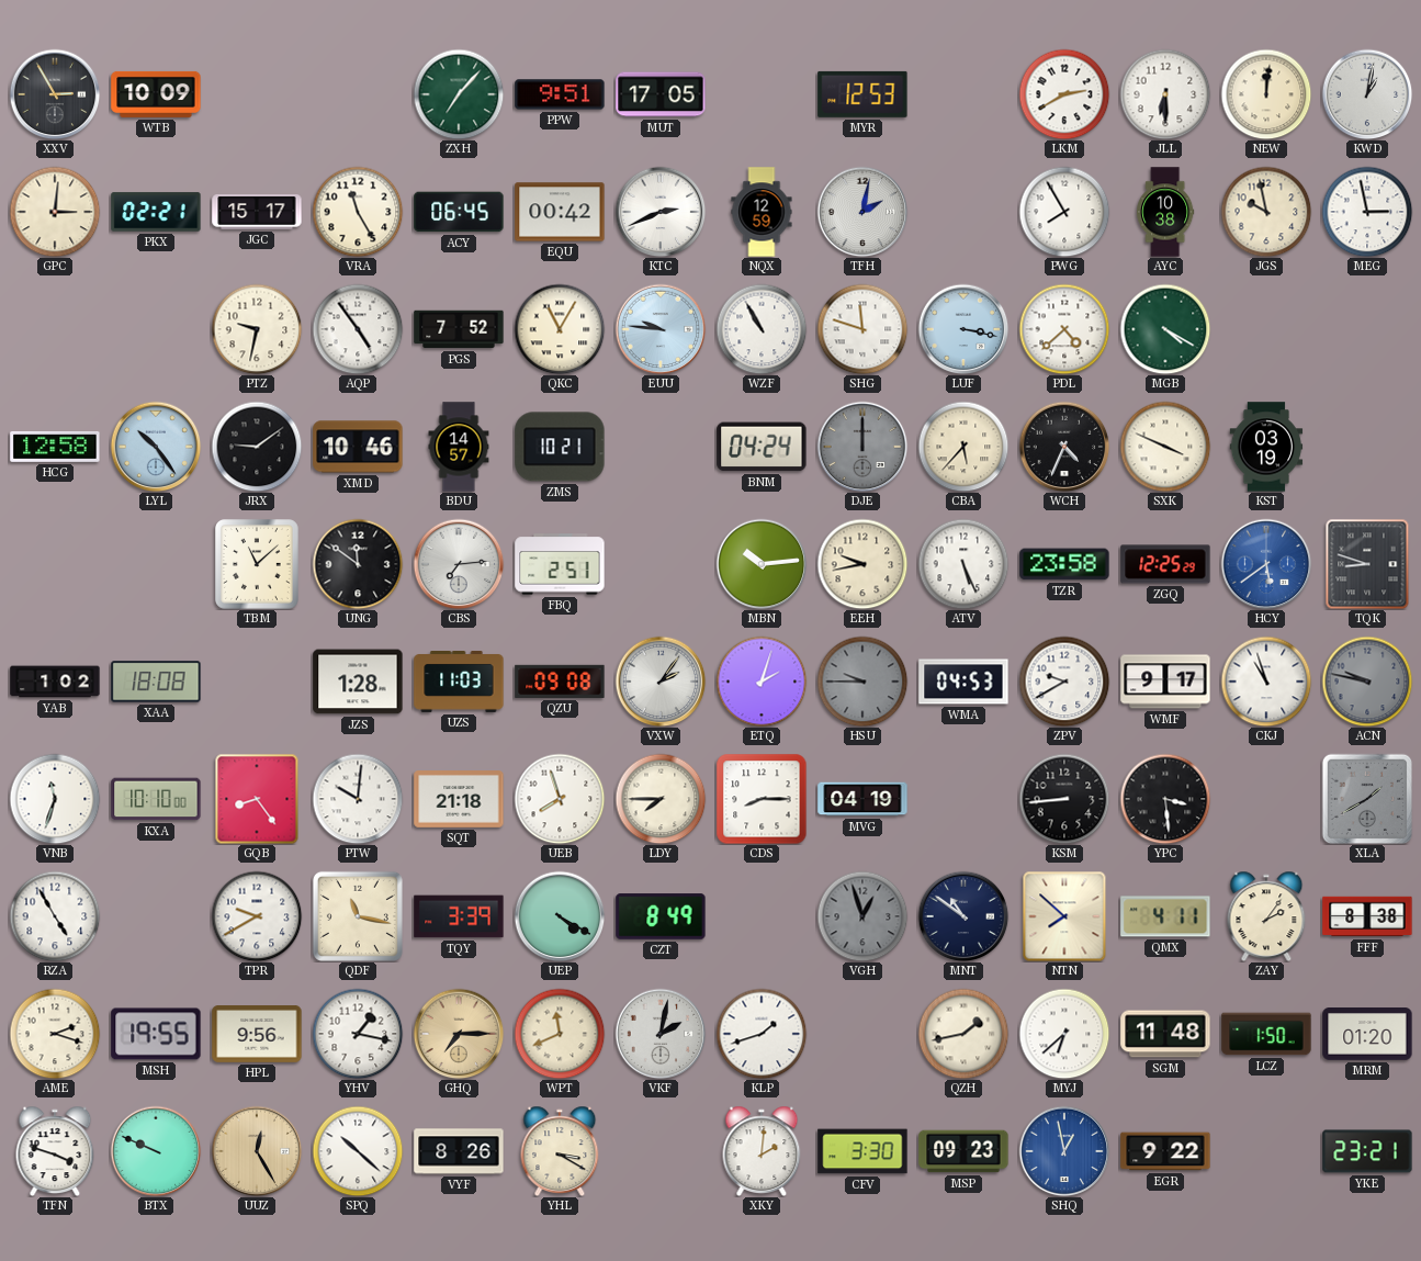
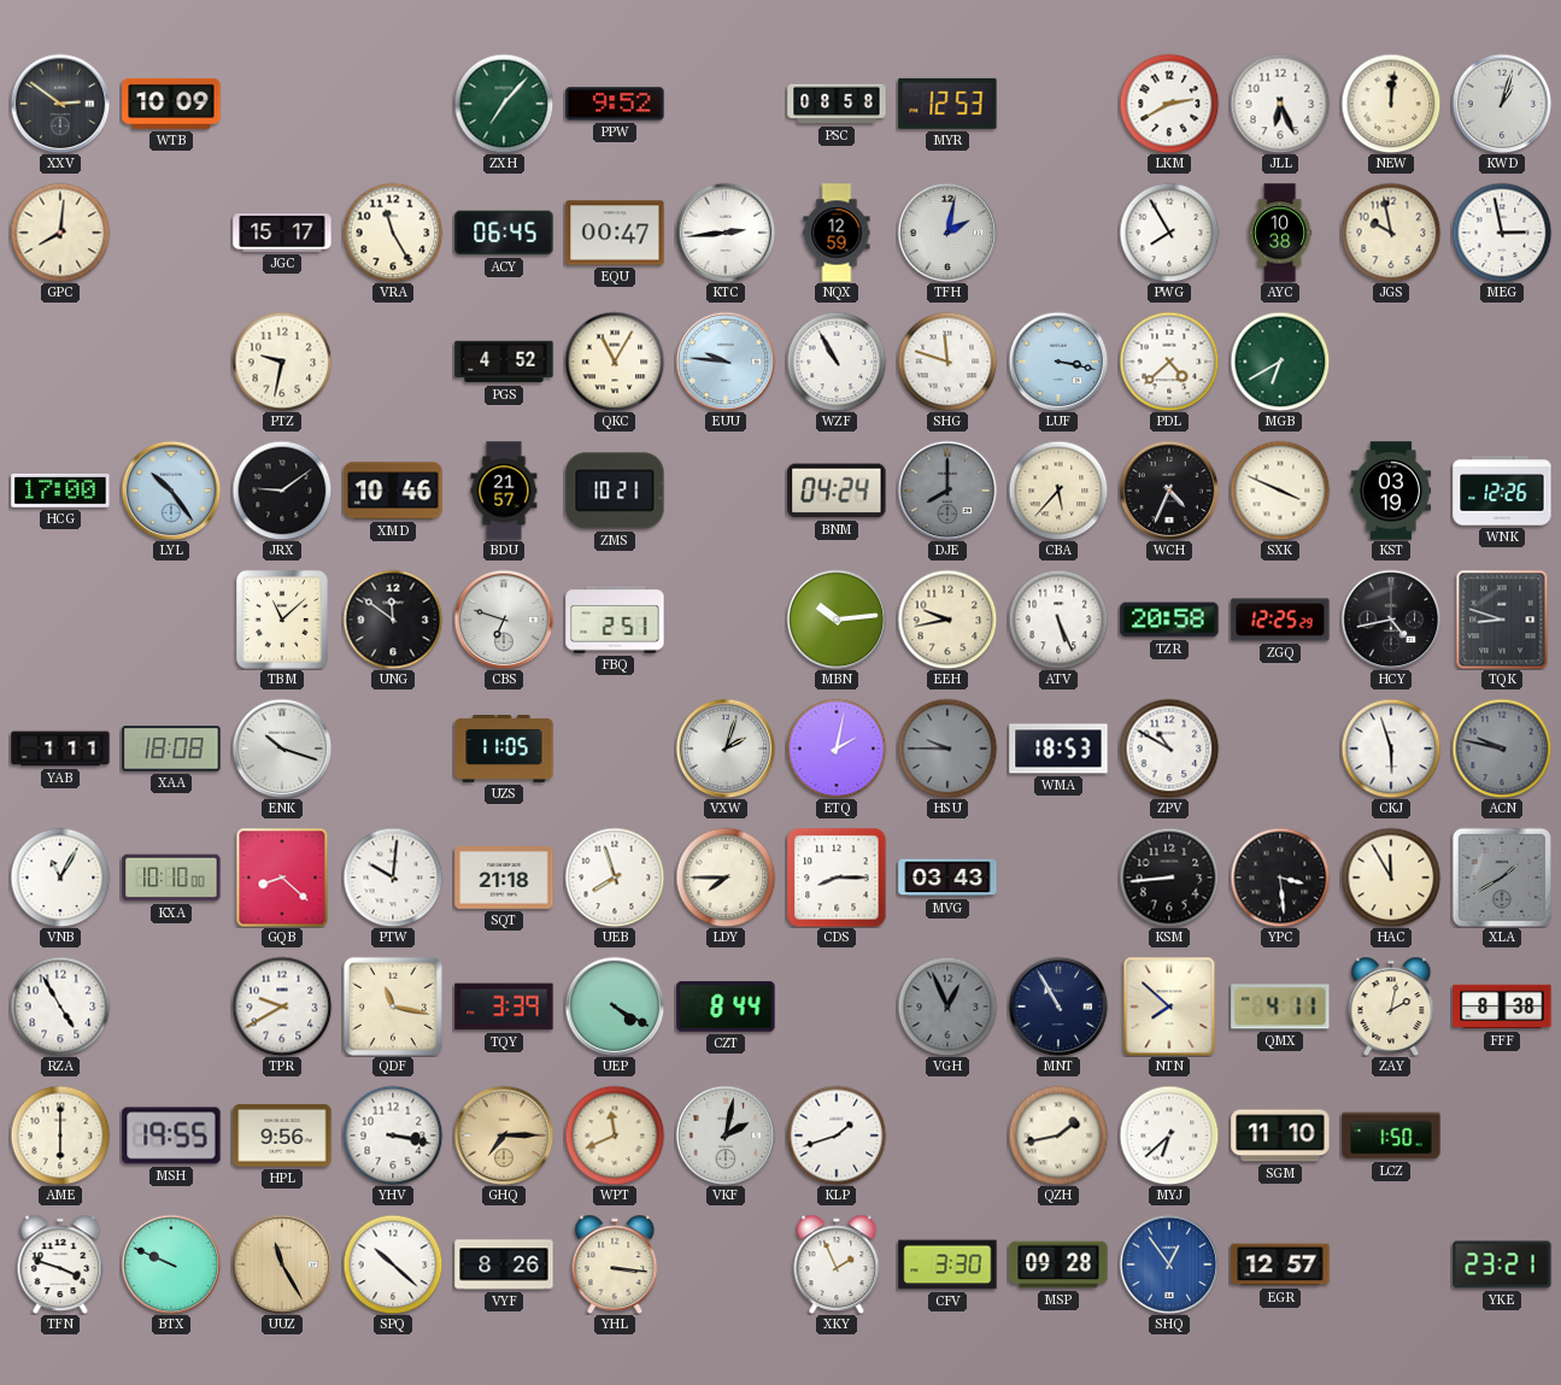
XXV: 2:55 -> 2:51 (60, 104)
PPW: 9:51 -> 9:52 (615, 104)
MUT: 17:05 -> none (661, 94)
PSC: none -> 08:58 (837, 104)
JLL: 6:30 -> 6:26 (1280, 104)
KWD: 1:02 -> 1:03 (1502, 104)
GPC: 3:01 -> 8:01 (60, 233)
PKX: 02:21 -> none (156, 212)
EQU: 00:42 -> 00:47 (615, 233)
KTC: 2:41 -> 2:44 (726, 233)
AQP: 4:54 -> none (358, 329)
PGS: 7:52 -> 4:52 (504, 362)
MGB: 4:20 -> 6:40 (1280, 362)
HCG: 12:58 -> 17:00 (60, 491)
BDU: 14:57 -> 21:57 (504, 491)
DJE: 12:00 -> 8:00 (947, 491)
WNK: none -> 12:26 (1502, 491)
CBS: 7:14 -> 6:48 (504, 620)
TZR: 23:58 -> 20:58 (1169, 620)
HCY: 5:39 -> 4:43 (1391, 620)
HCY dial: blue -> black (1391, 620)
YAB: 1:02 -> 1:11 (60, 749)
ENK: none -> 10:18 (282, 749)
JZS: 1:28 -> none (358, 682)
UZS: 11:03 -> 11:05 (504, 750)
QZU: 09:08 -> none (560, 682)
VXW: 2:06 -> 2:03 (726, 749)
ETQ: 2:03 -> 2:02 (837, 749)
WMA: 04:53 -> 18:53 (1058, 749)
ZPV: 9:40 -> 10:50 (1169, 749)
WMF: 9:17 -> none (1165, 682)
CKJ: 10:57 -> 5:57 (1391, 749)
VNB: 11:33 -> 11:05 (60, 878)
GQB: 8:24 -> 8:22 (282, 878)
MVG: 04:19 -> 03:43 (947, 878)
HAC: none -> 11:55 (1391, 878)
CZT: 8:49 -> 8:44 (726, 1007)
VGH: 12:57 -> 12:56 (947, 1007)
MNT: 10:51 -> 10:55 (1058, 1007)
ZAY: 2:06 -> 2:02 (1391, 1007)
AME: 2:18 -> 6:00 (60, 1135)
YHV: 1:17 -> 3:17 (393, 1135)
SGM: 11:48 -> 11:10 (1280, 1135)
MRM: 01:20 -> none (1367, 1035)
UUZ: 12:25 -> 11:25 (282, 1264)
YHL: 3:20 -> 3:16 (615, 1264)
XKY: 2:01 -> 1:56 (837, 1264)
MSP: 09:23 -> 09:28 (1058, 1264)
SHQ: 12:58 -> 12:54 (1169, 1264)
EGR: 9:22 -> 12:57 (1280, 1264)
